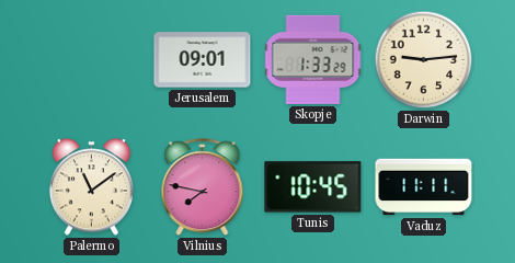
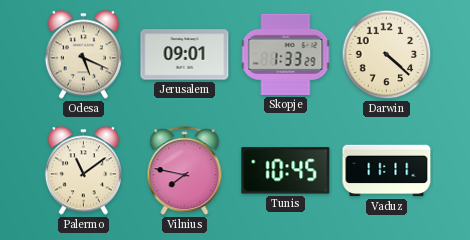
Odesa: none -> 5:19 (83, 55)
Darwin: 9:14 -> 4:22 (387, 55)
